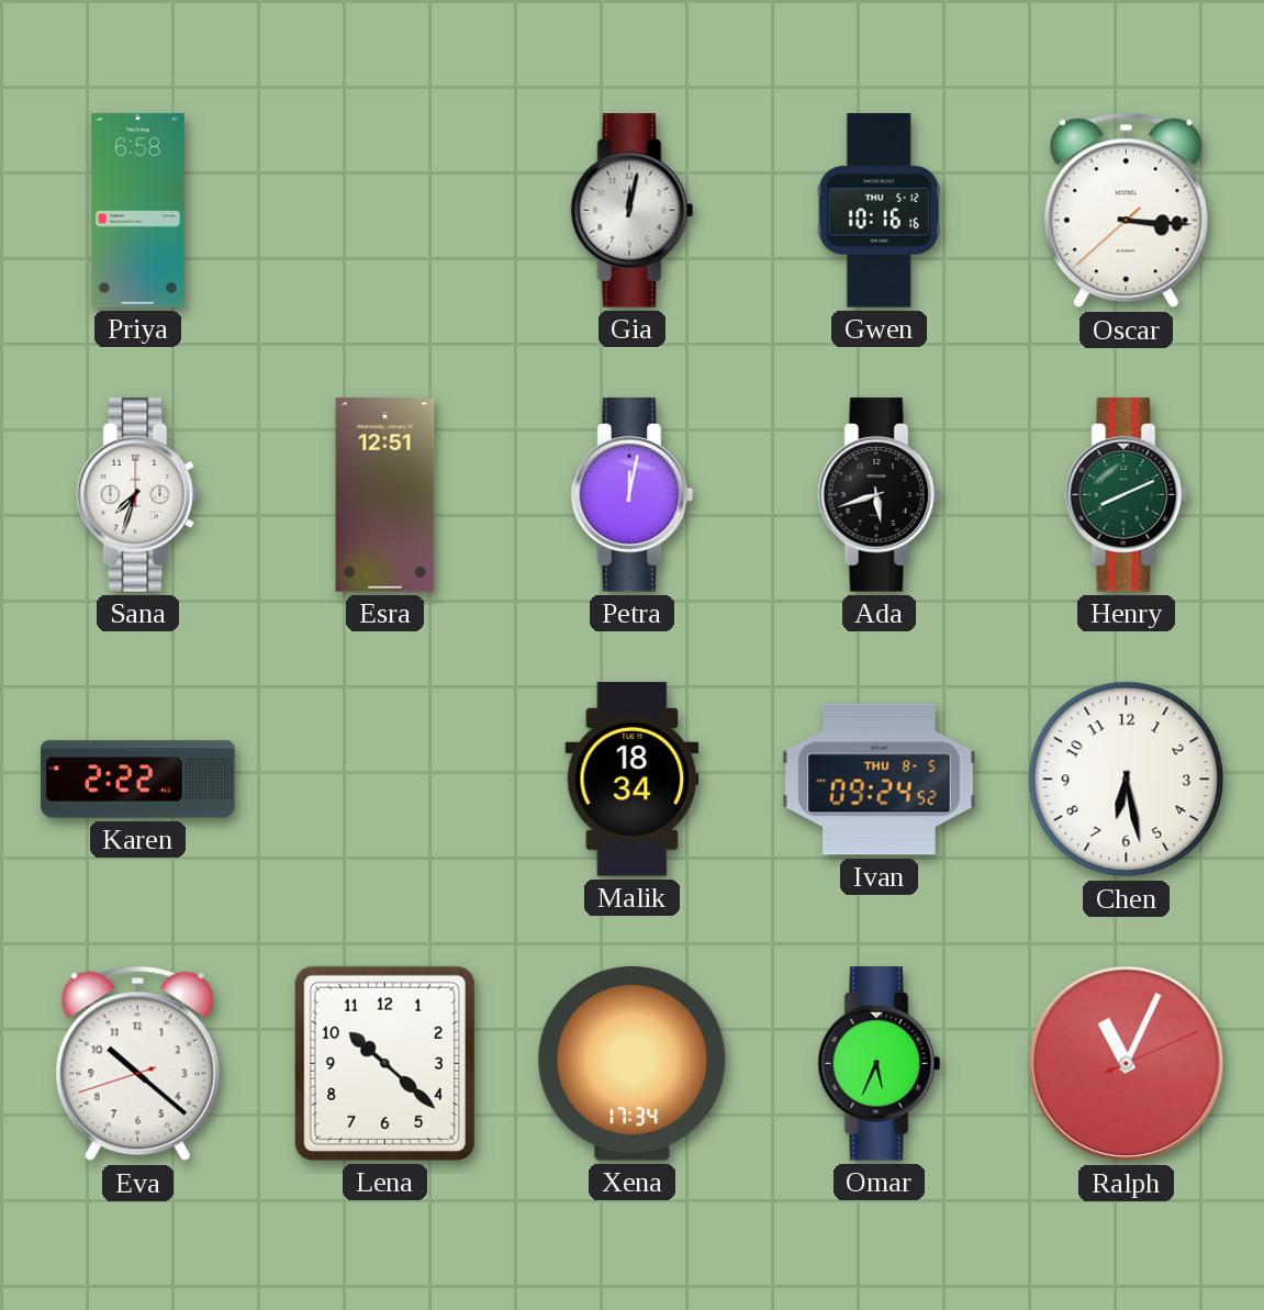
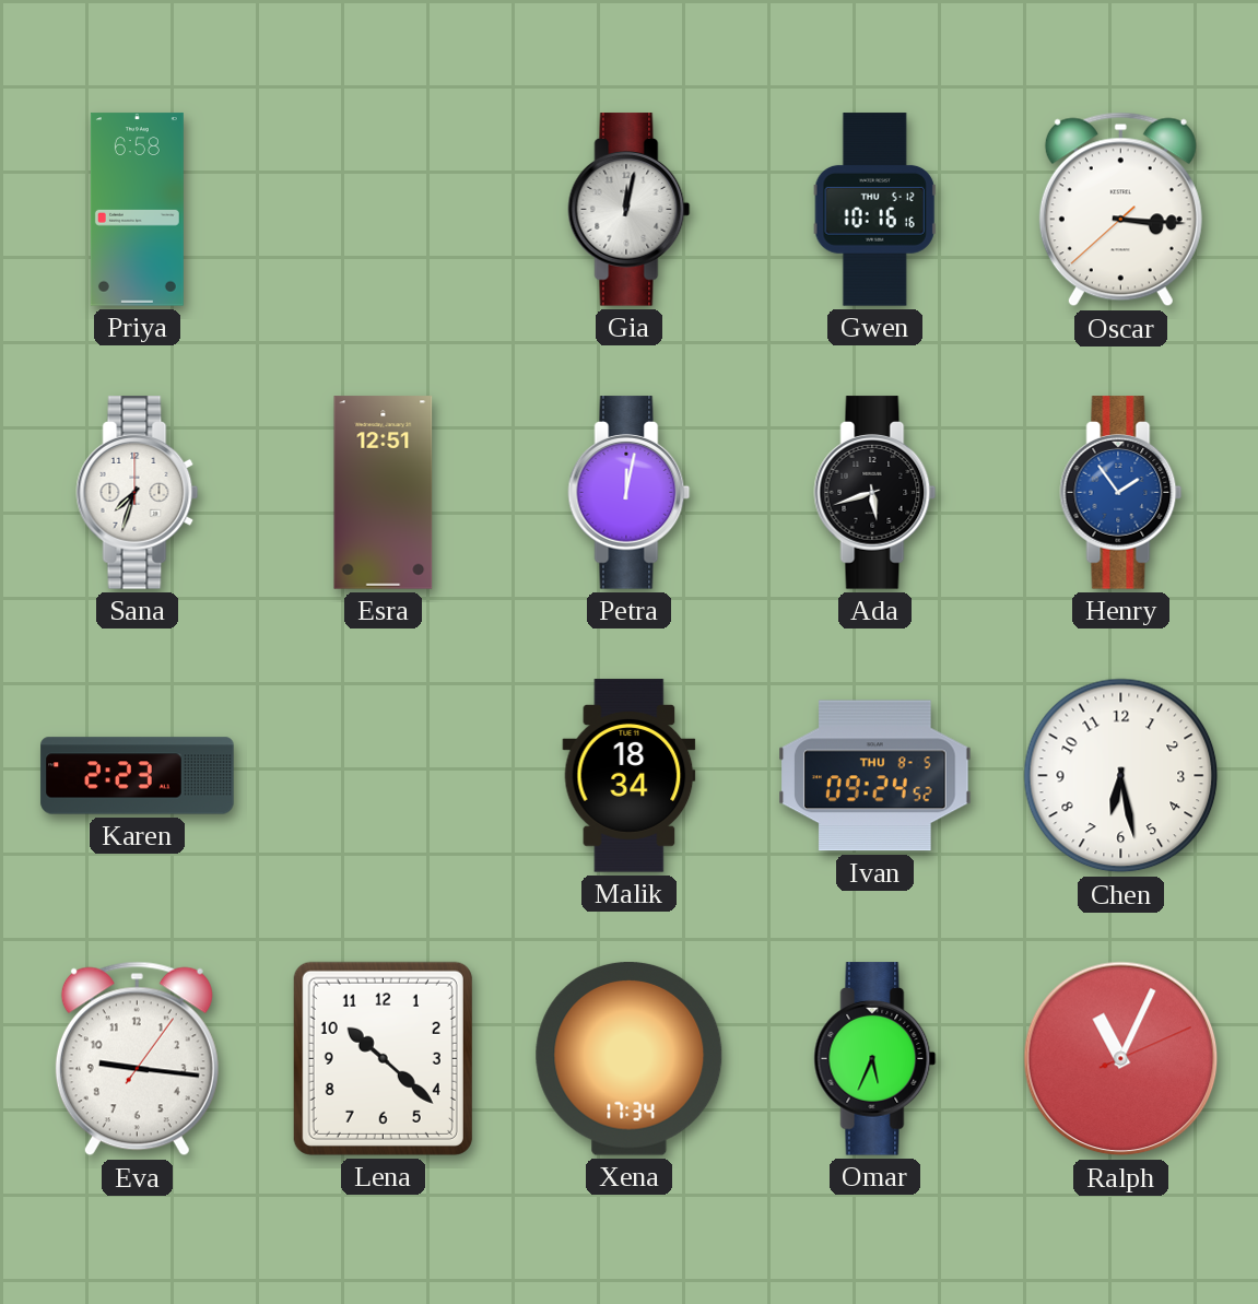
Henry: 8:11 -> 1:54 (1121, 493)
Henry dial: green -> blue (1121, 493)
Karen: 2:22 -> 2:23 (138, 776)
Eva: 10:21 -> 9:16 (137, 1059)
